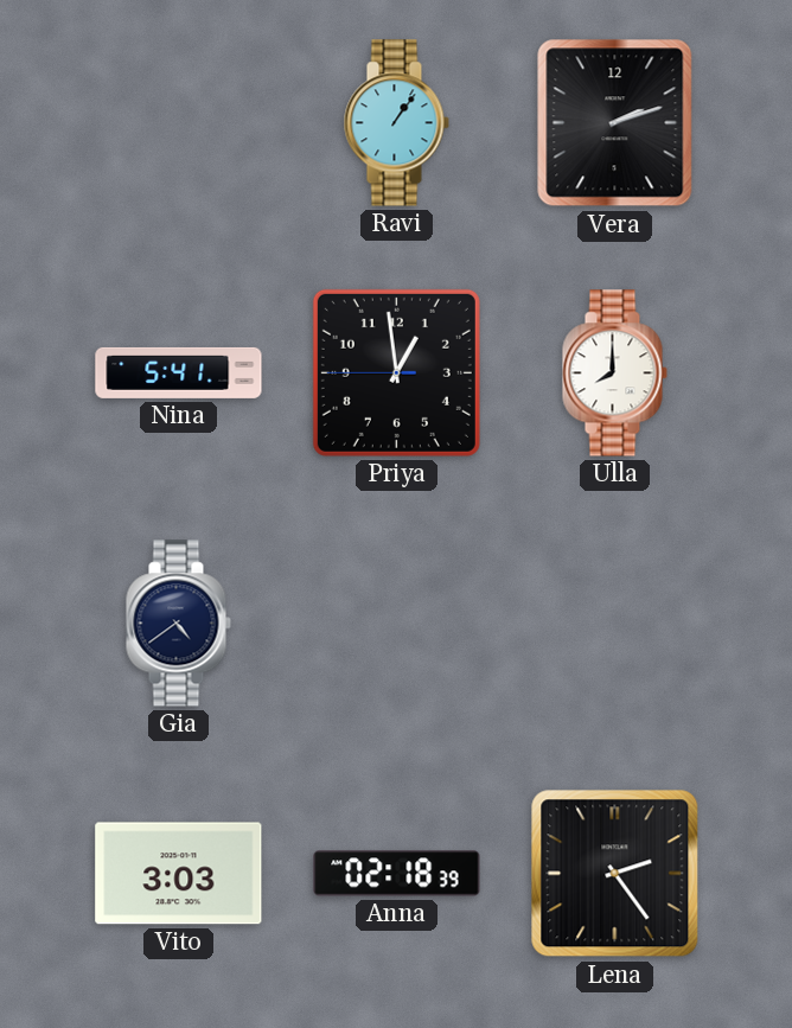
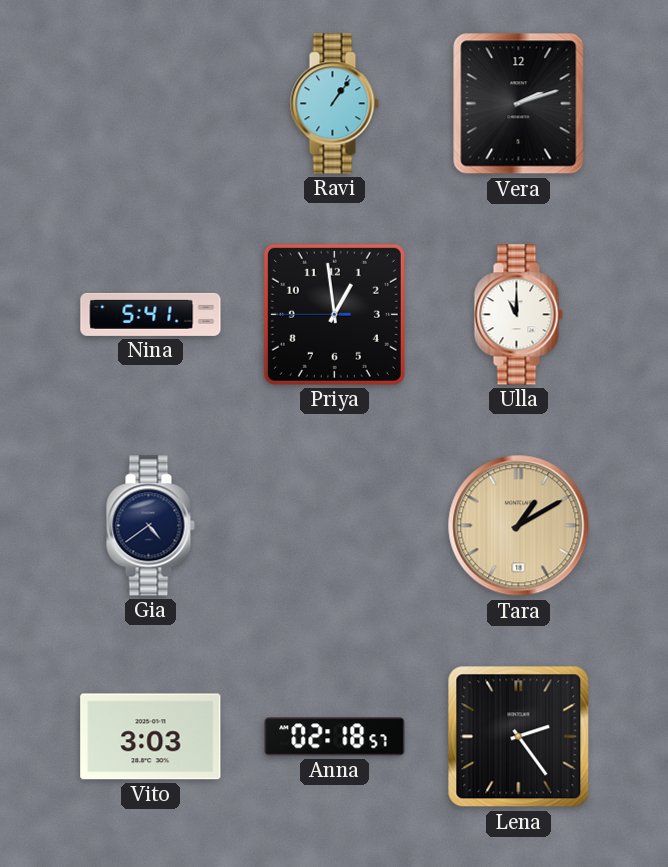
Ulla: 8:00 -> 11:00 (518, 315)
Tara: none -> 1:10 (519, 526)
Anna: 02:18:39 -> 02:18:57 (335, 737)
